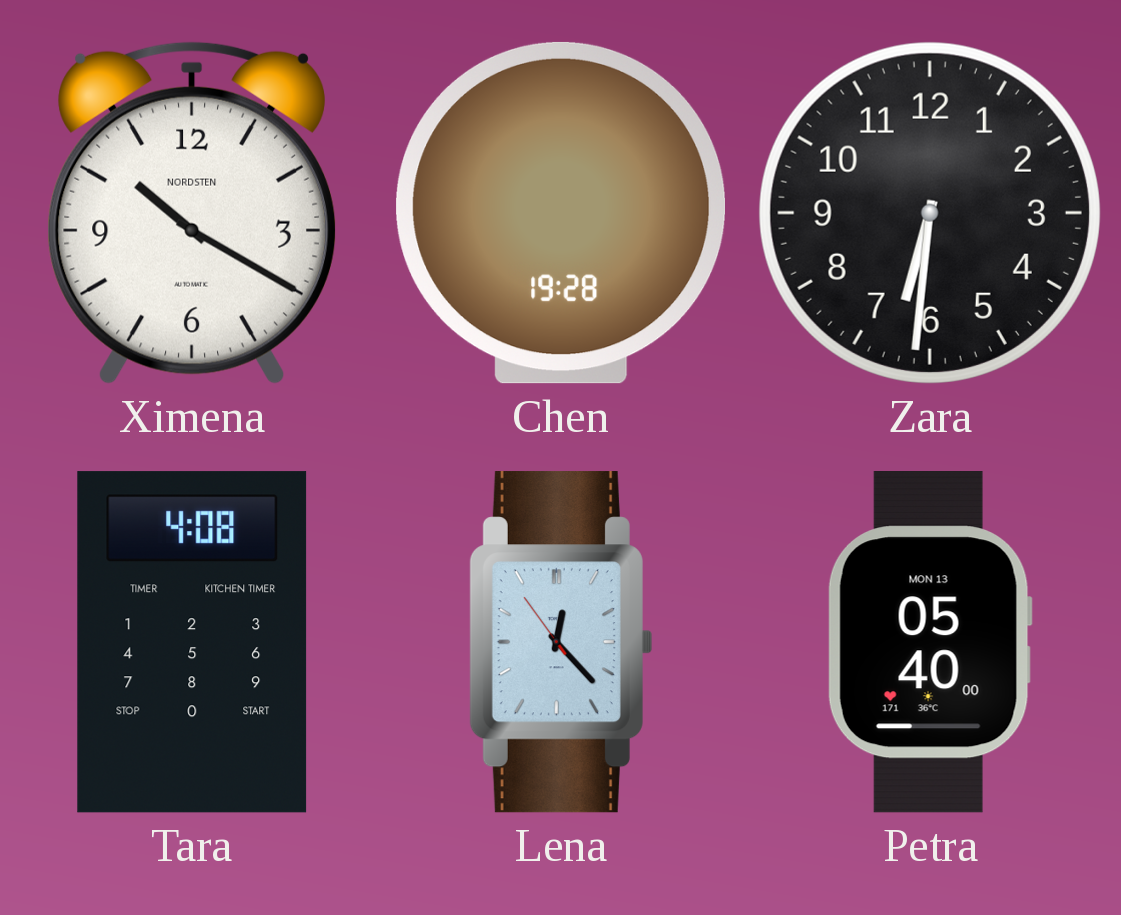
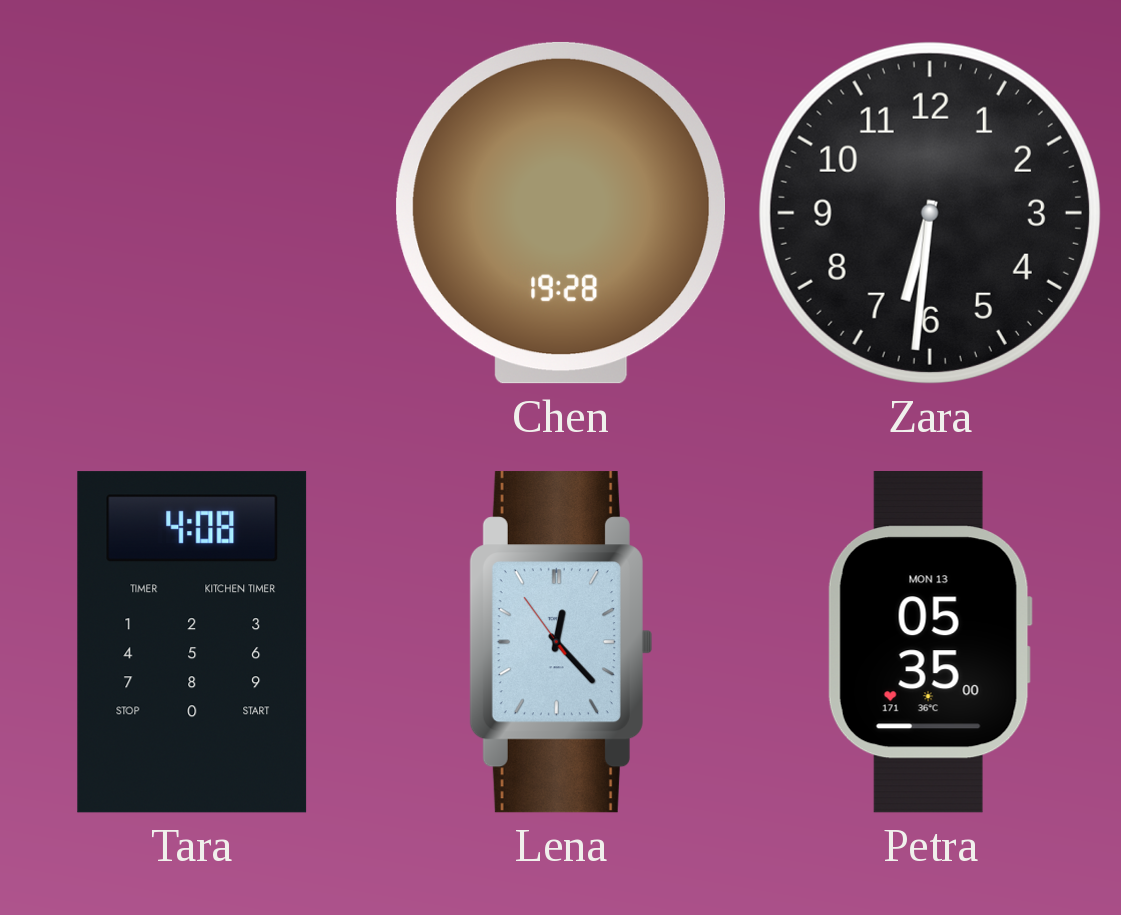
Ximena: 10:20 -> none (192, 213)
Petra: 05:40 -> 05:35 (930, 642)
